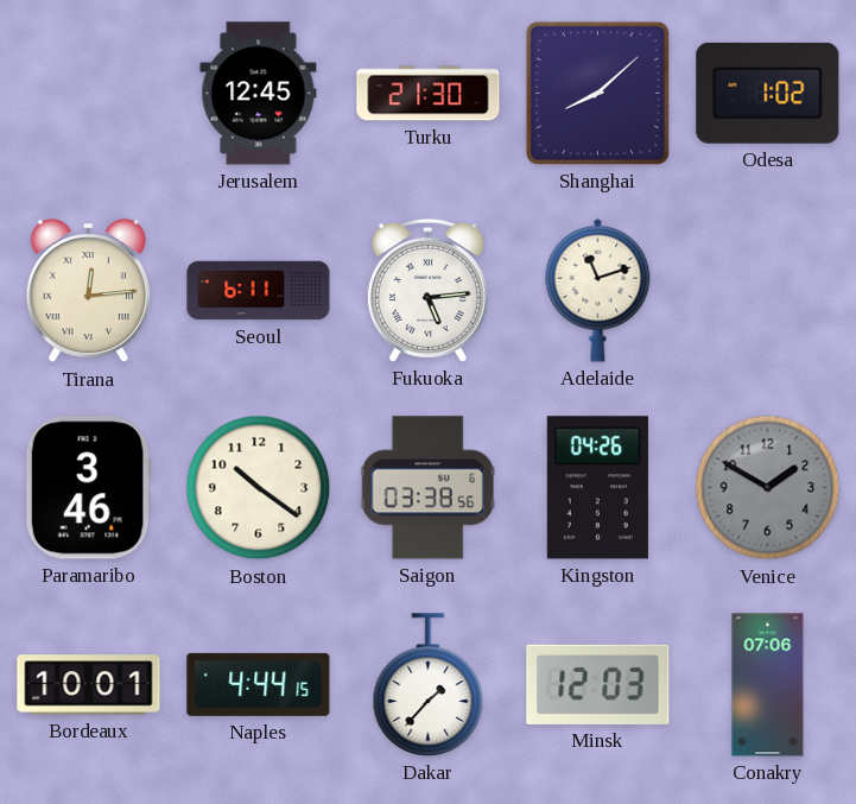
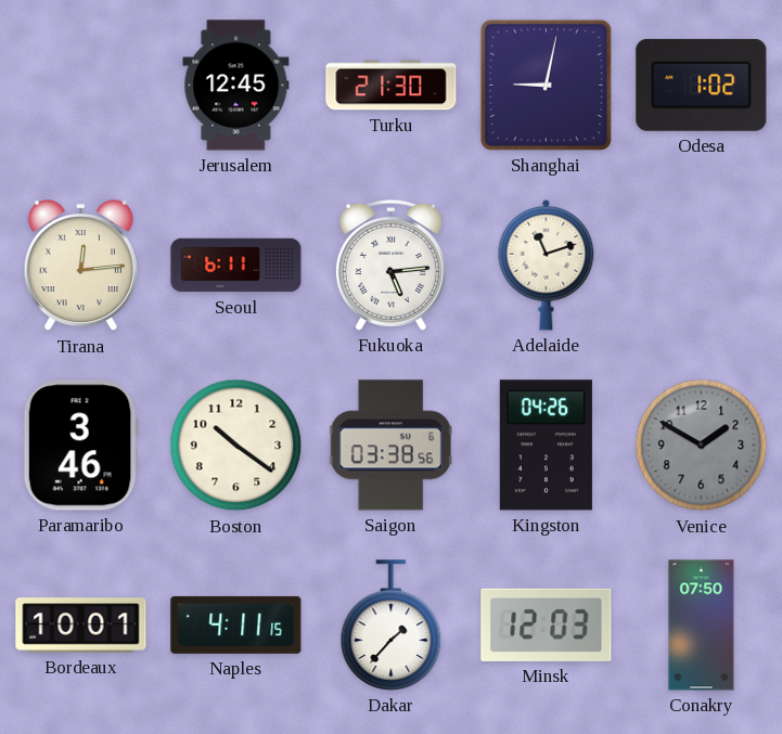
Shanghai: 8:08 -> 9:02 (546, 85)
Naples: 4:44 -> 4:11 (236, 624)
Conakry: 07:06 -> 07:50 (702, 626)
